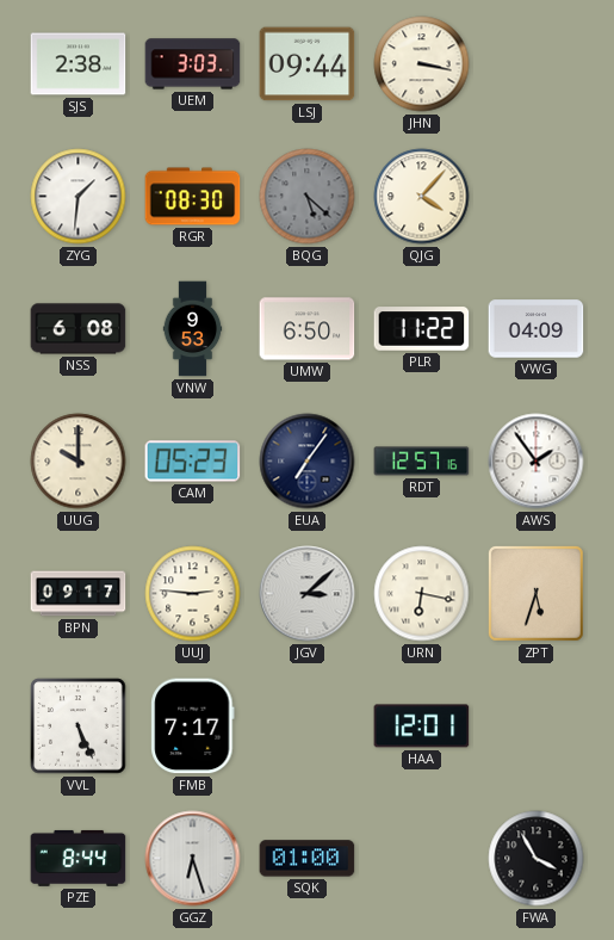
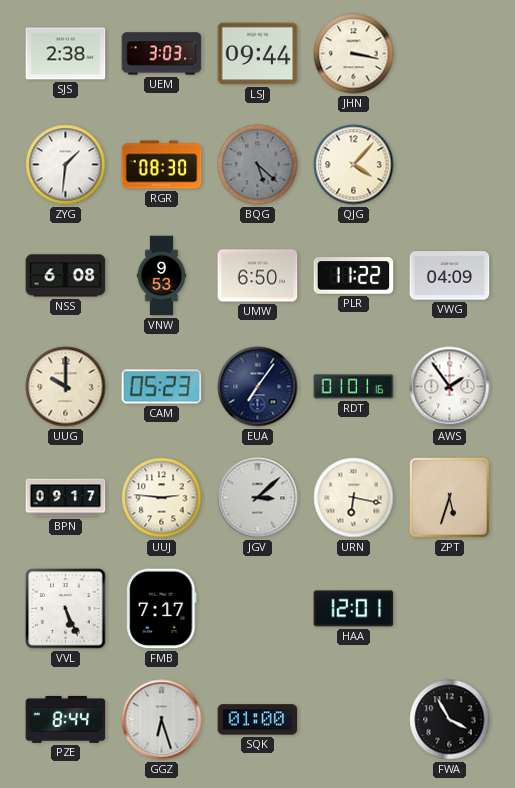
RDT: 12:57 -> 01:01 (354, 387)
